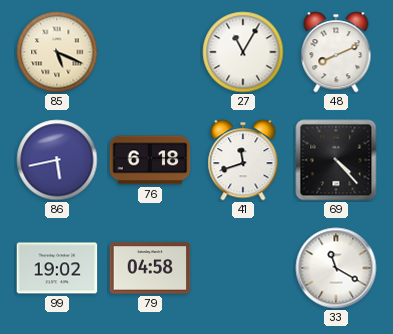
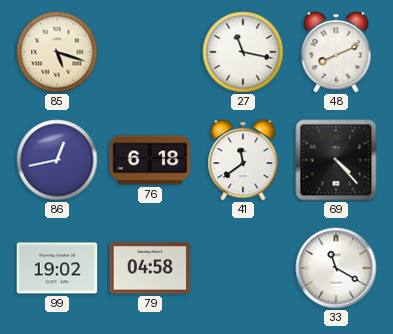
85: 5:19 -> 5:18 (57, 52)
27: 11:05 -> 11:17 (243, 52)
86: 5:43 -> 12:43 (57, 160)
41: 11:42 -> 11:39 (243, 160)
